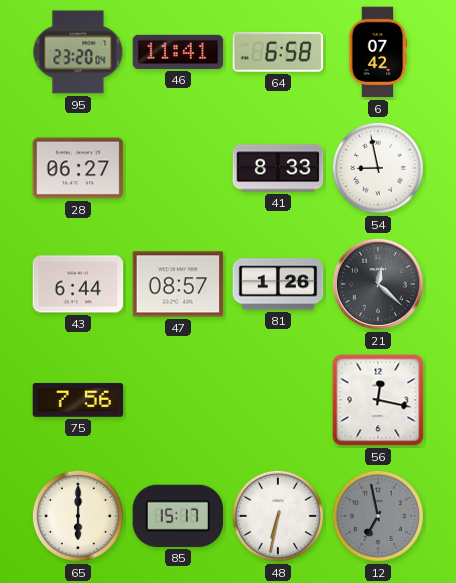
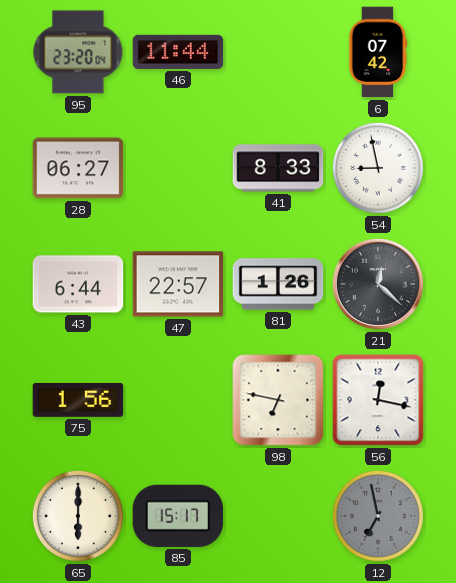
46: 11:41 -> 11:44 (178, 52)
64: 6:58 -> none (278, 52)
47: 08:57 -> 22:57 (178, 284)
75: 7:56 -> 1:56 (78, 400)
98: none -> 6:47 (278, 400)
48: 6:32 -> none (278, 516)
